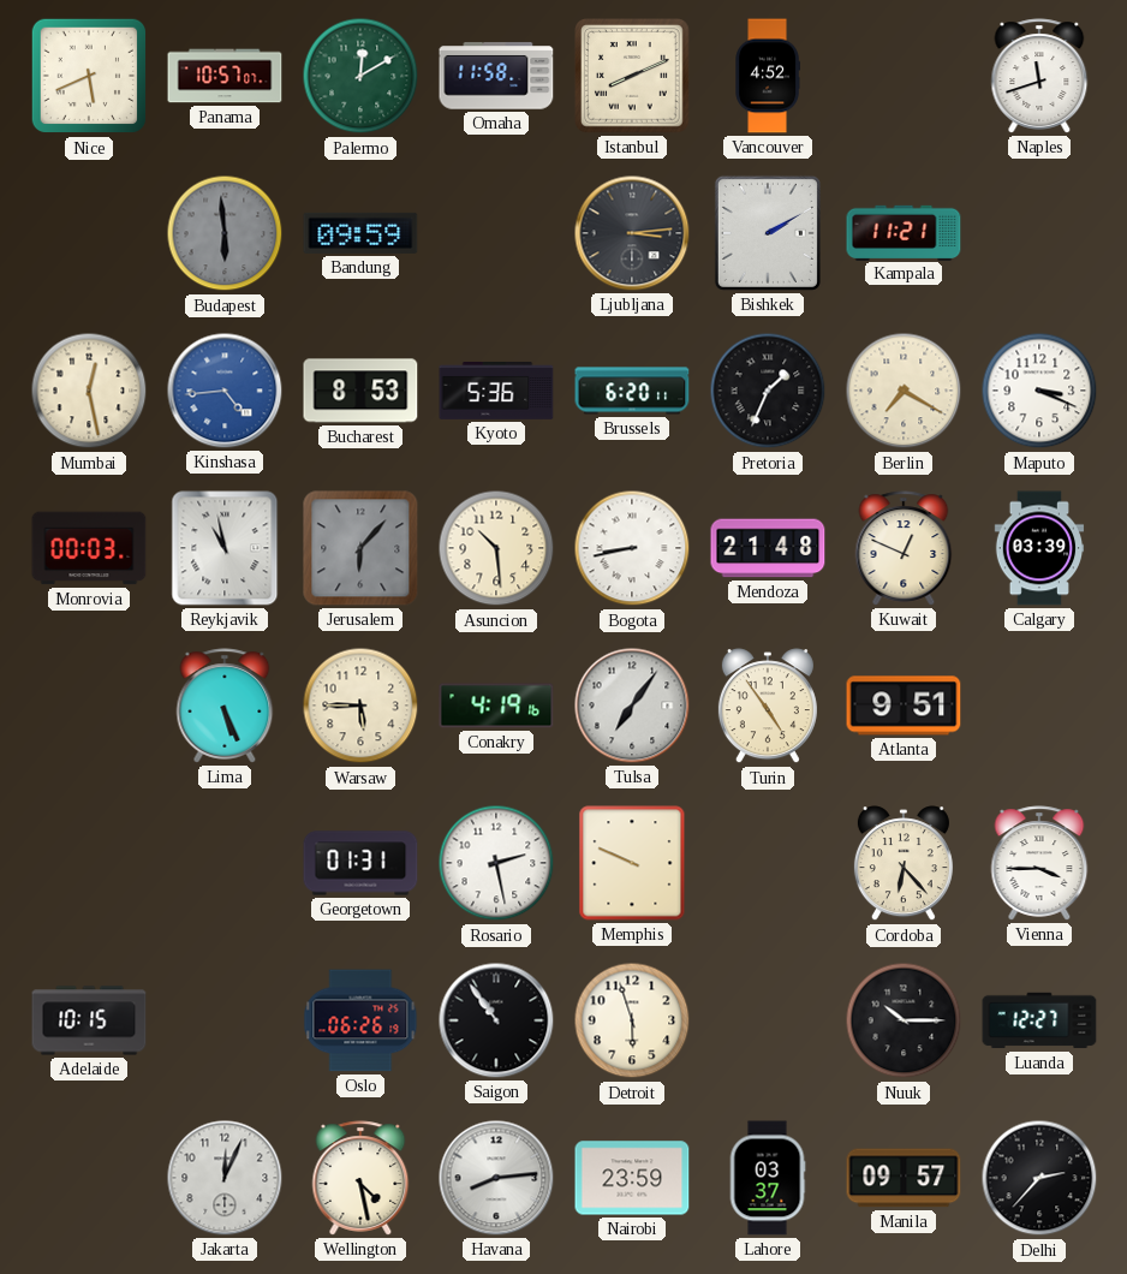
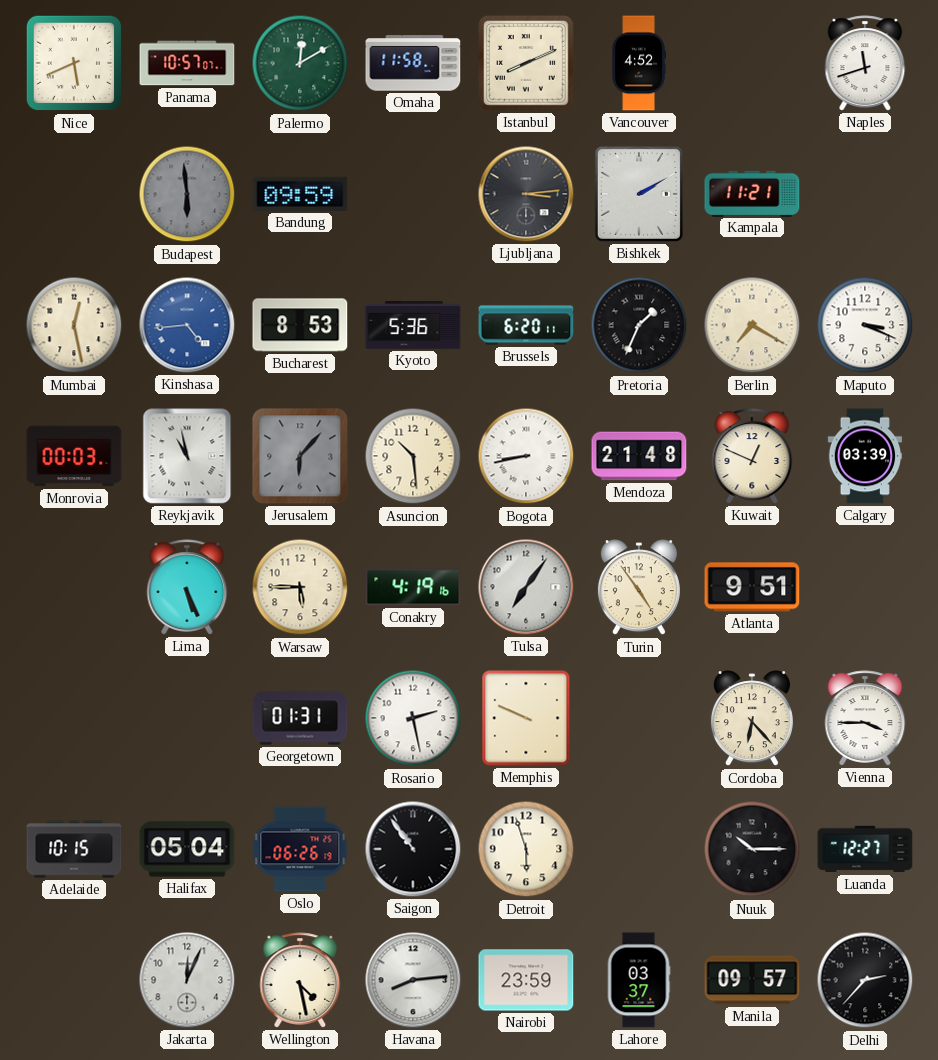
Halifax: none -> 05:04 (187, 849)
